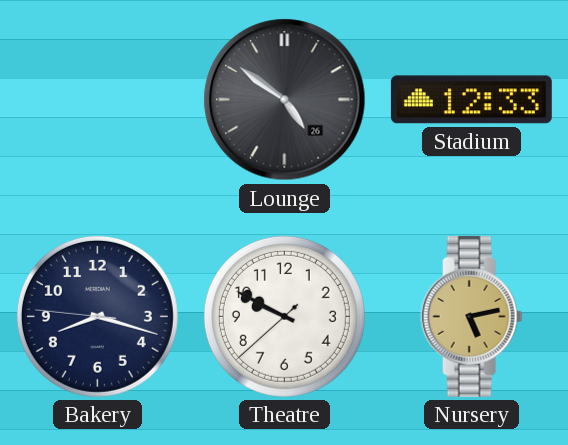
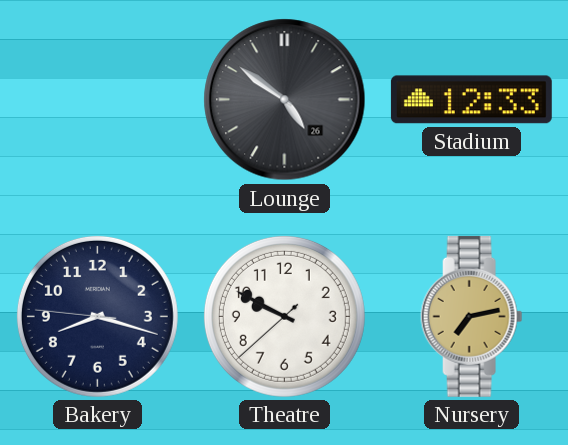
Nursery: 5:13 -> 7:13 (472, 316)
